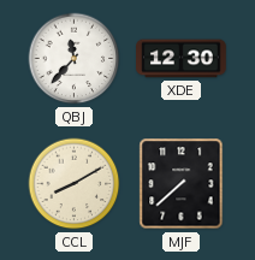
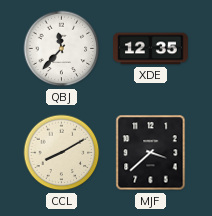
XDE: 12:30 -> 12:35 (151, 49)
MJF: 7:38 -> 3:38 (151, 153)
